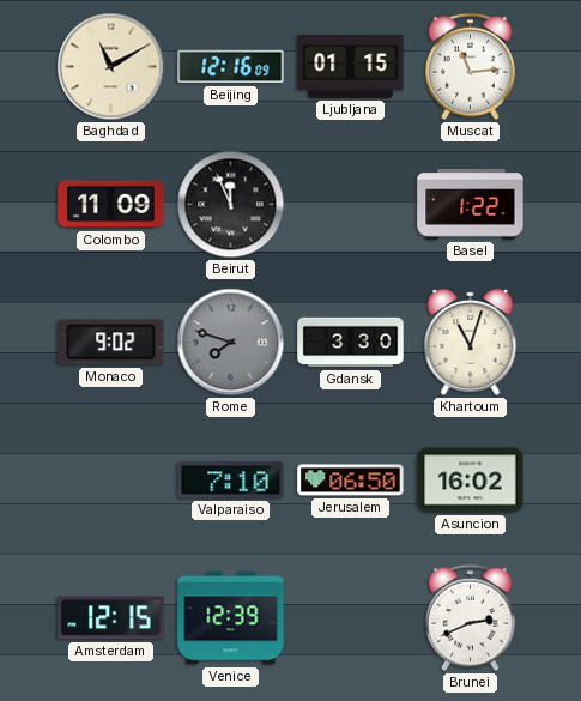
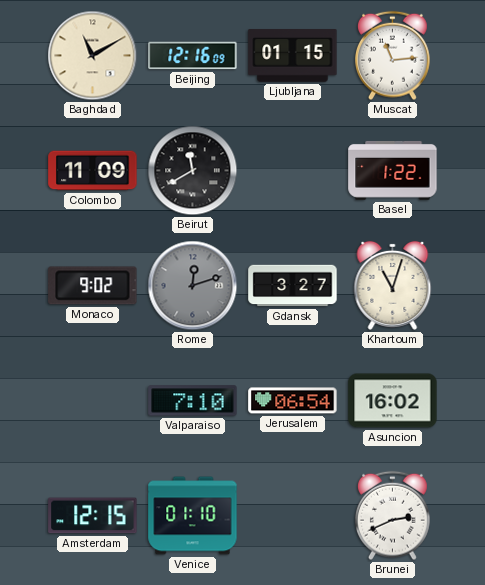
Beirut: 11:56 -> 11:40 (193, 171)
Rome: 7:48 -> 12:12 (193, 286)
Gdansk: 3:30 -> 3:27 (293, 286)
Jerusalem: 06:50 -> 06:54 (293, 401)
Venice: 12:39 -> 01:10 (193, 516)
